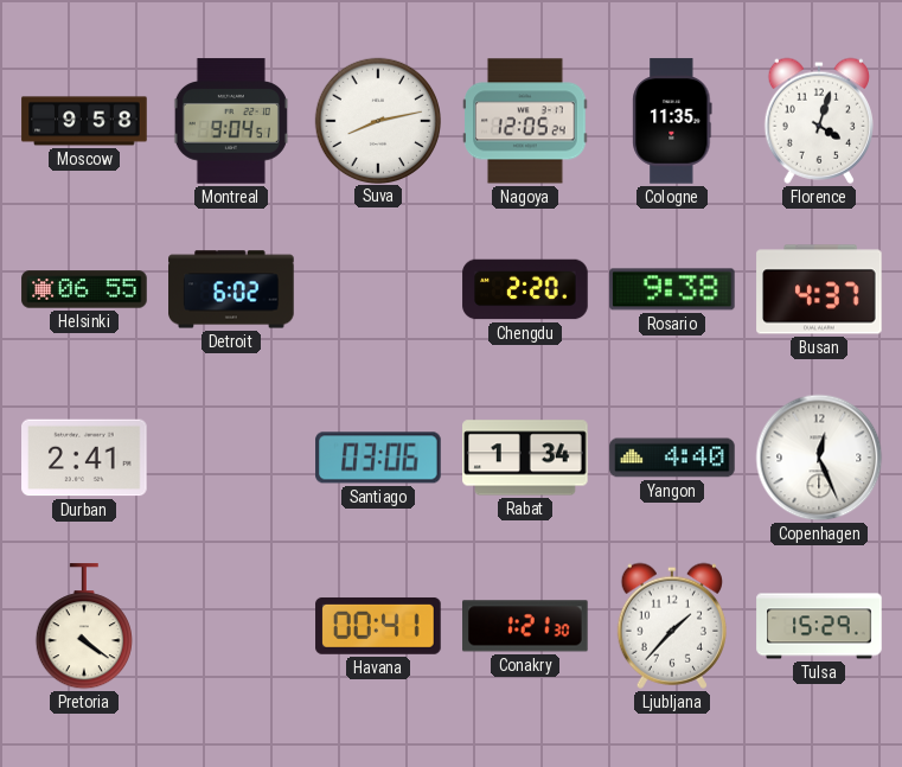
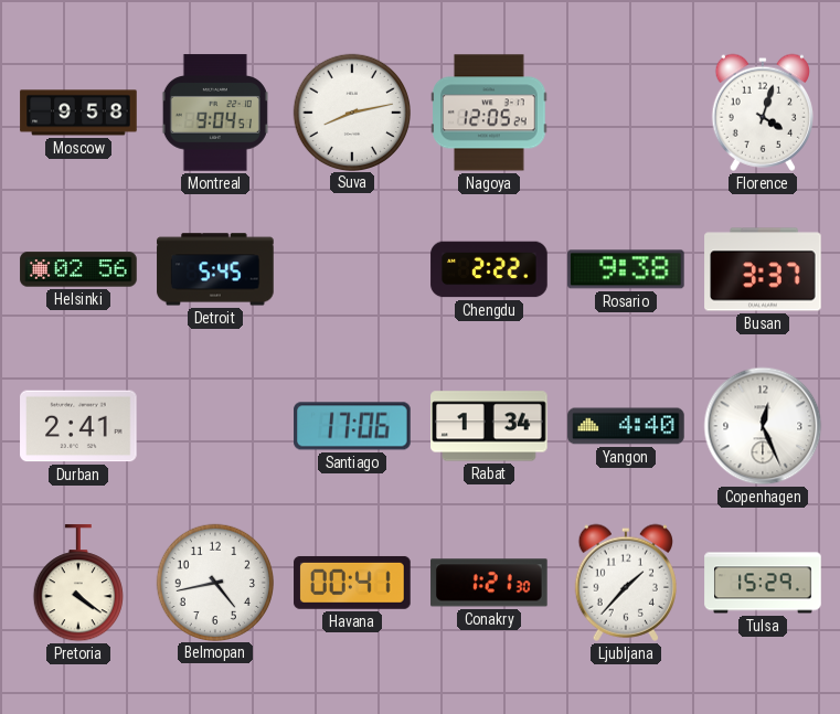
Cologne: 11:35 -> none (672, 121)
Helsinki: 06:55 -> 02:56 (78, 269)
Detroit: 6:02 -> 5:45 (215, 269)
Chengdu: 2:20 -> 2:22 (489, 269)
Busan: 4:37 -> 3:37 (763, 269)
Santiago: 03:06 -> 17:06 (352, 426)
Belmopan: none -> 4:43 (214, 582)
